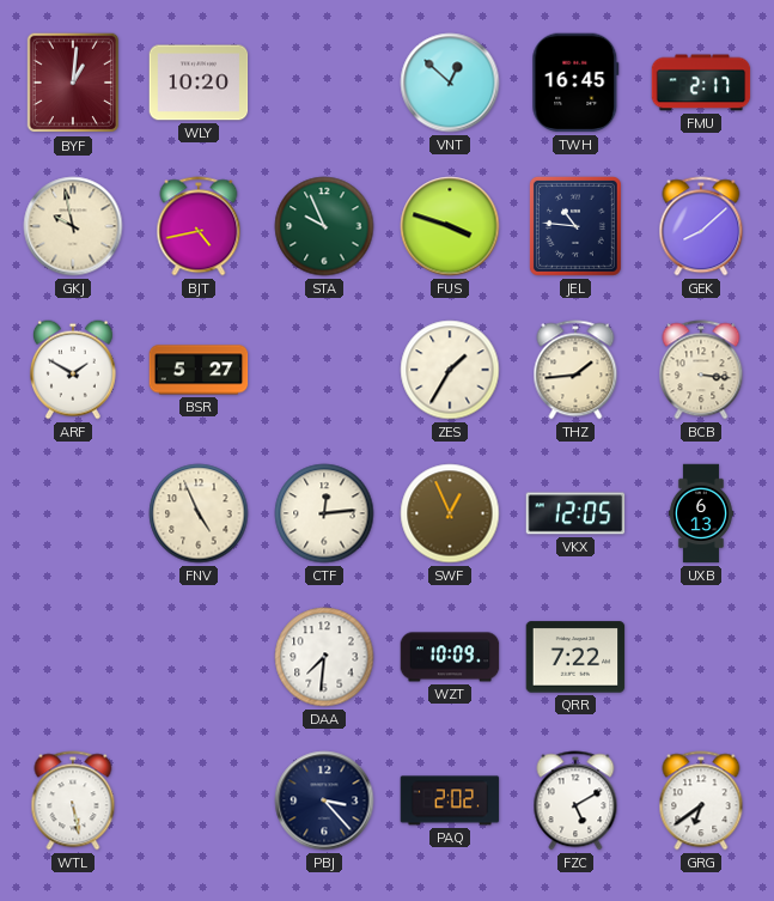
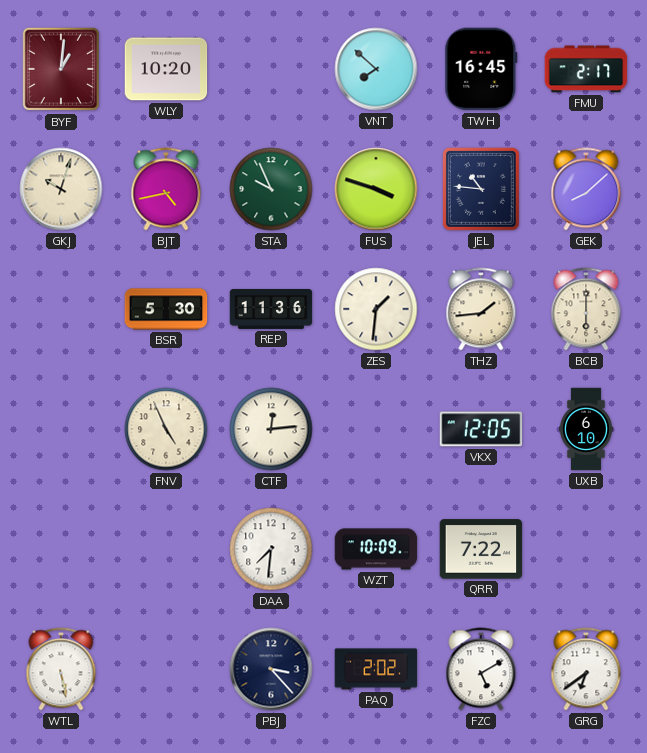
VNT: 12:52 -> 7:52 (376, 69)
GKJ: 9:58 -> 10:03 (61, 189)
ARF: 1:50 -> none (73, 370)
BSR: 5:27 -> 5:30 (166, 309)
REP: none -> 11:36 (271, 309)
ZES: 1:35 -> 1:31 (376, 309)
BCB: 3:16 -> 6:00 (586, 309)
SWF: 12:56 -> none (450, 513)
UXB: 6:13 -> 6:10 (586, 429)
